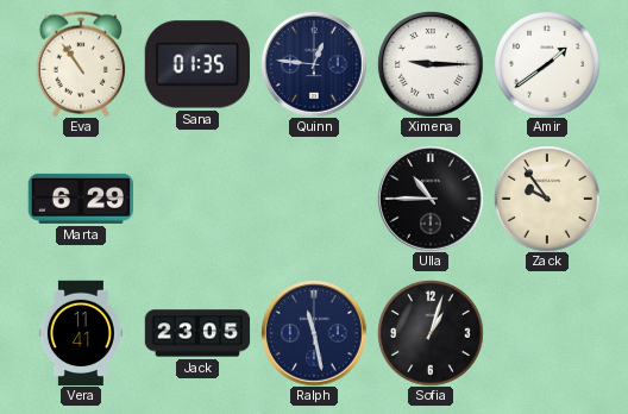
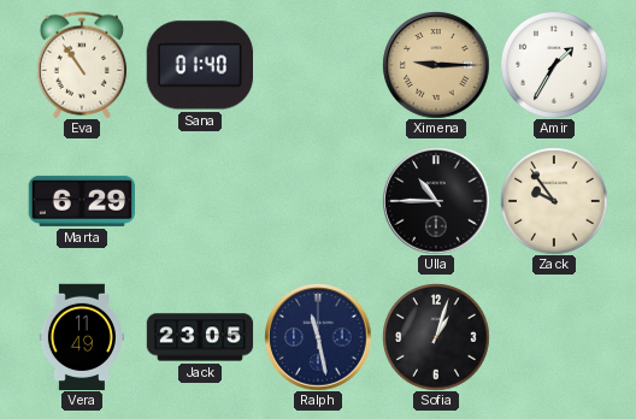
Sana: 01:35 -> 01:40 (199, 65)
Quinn: 12:46 -> none (314, 64)
Ximena dial: white -> champagne (436, 65)
Amir: 1:39 -> 1:35 (554, 65)
Vera: 11:41 -> 11:49 (82, 337)
